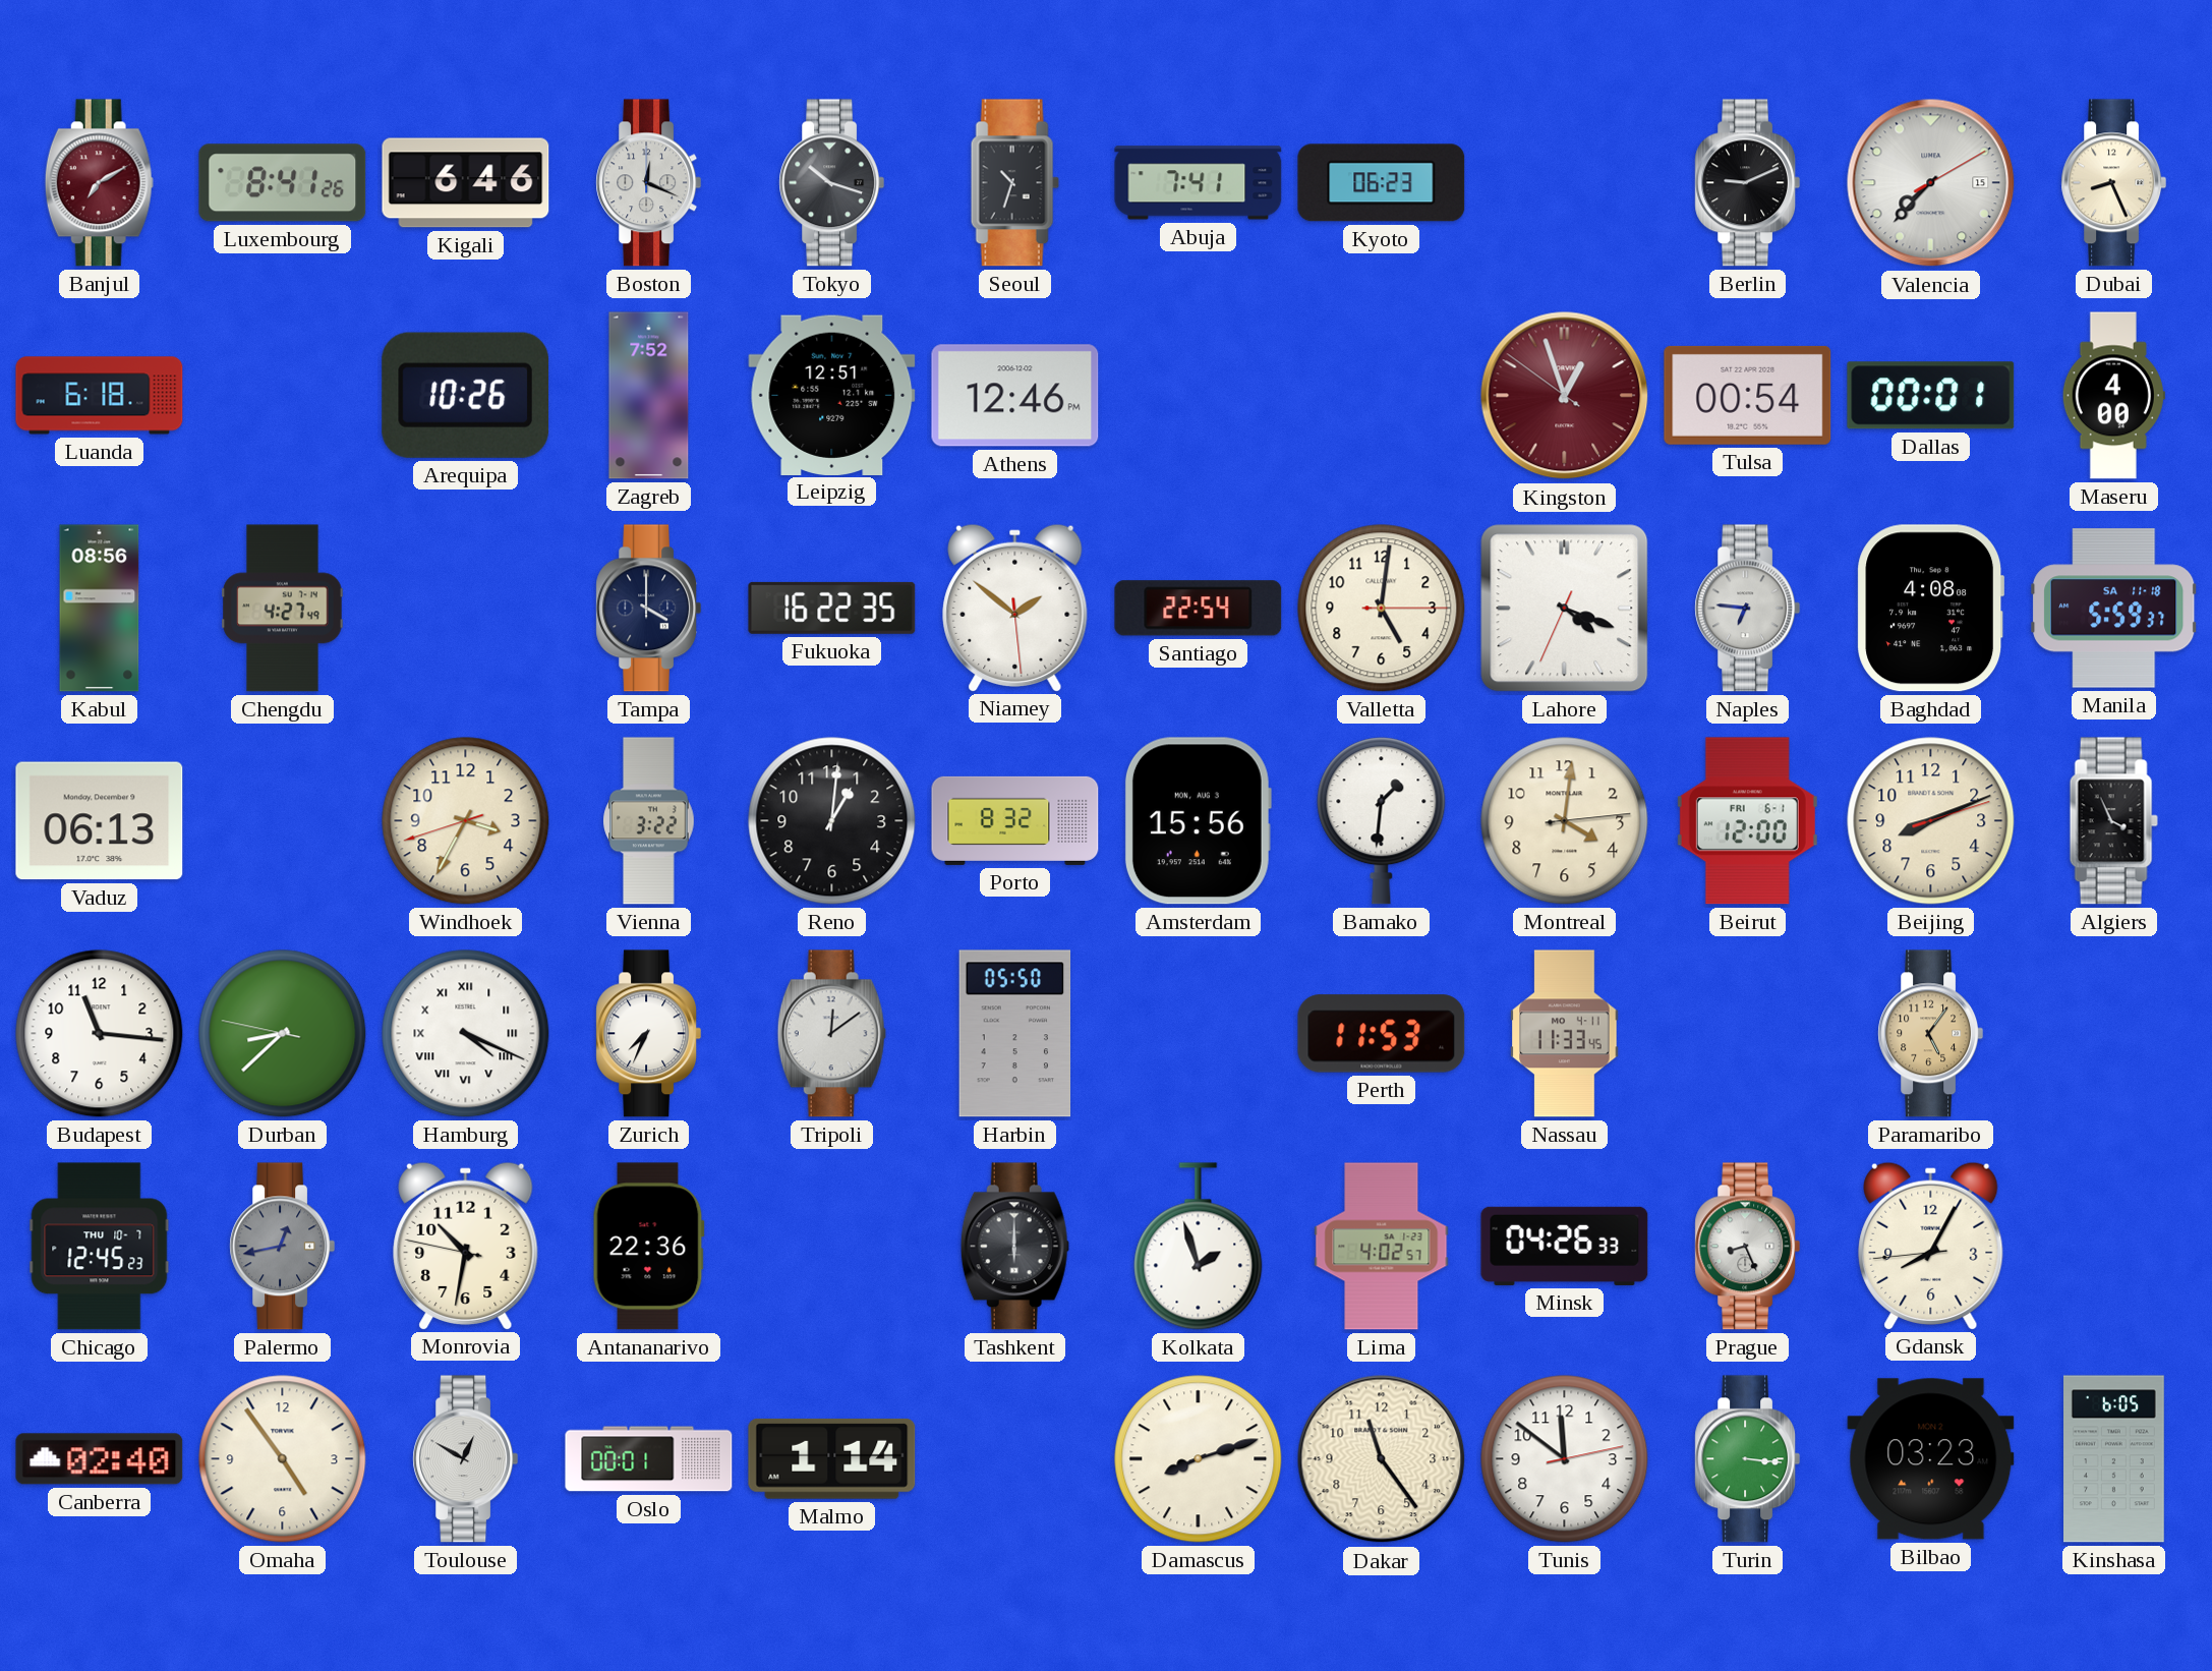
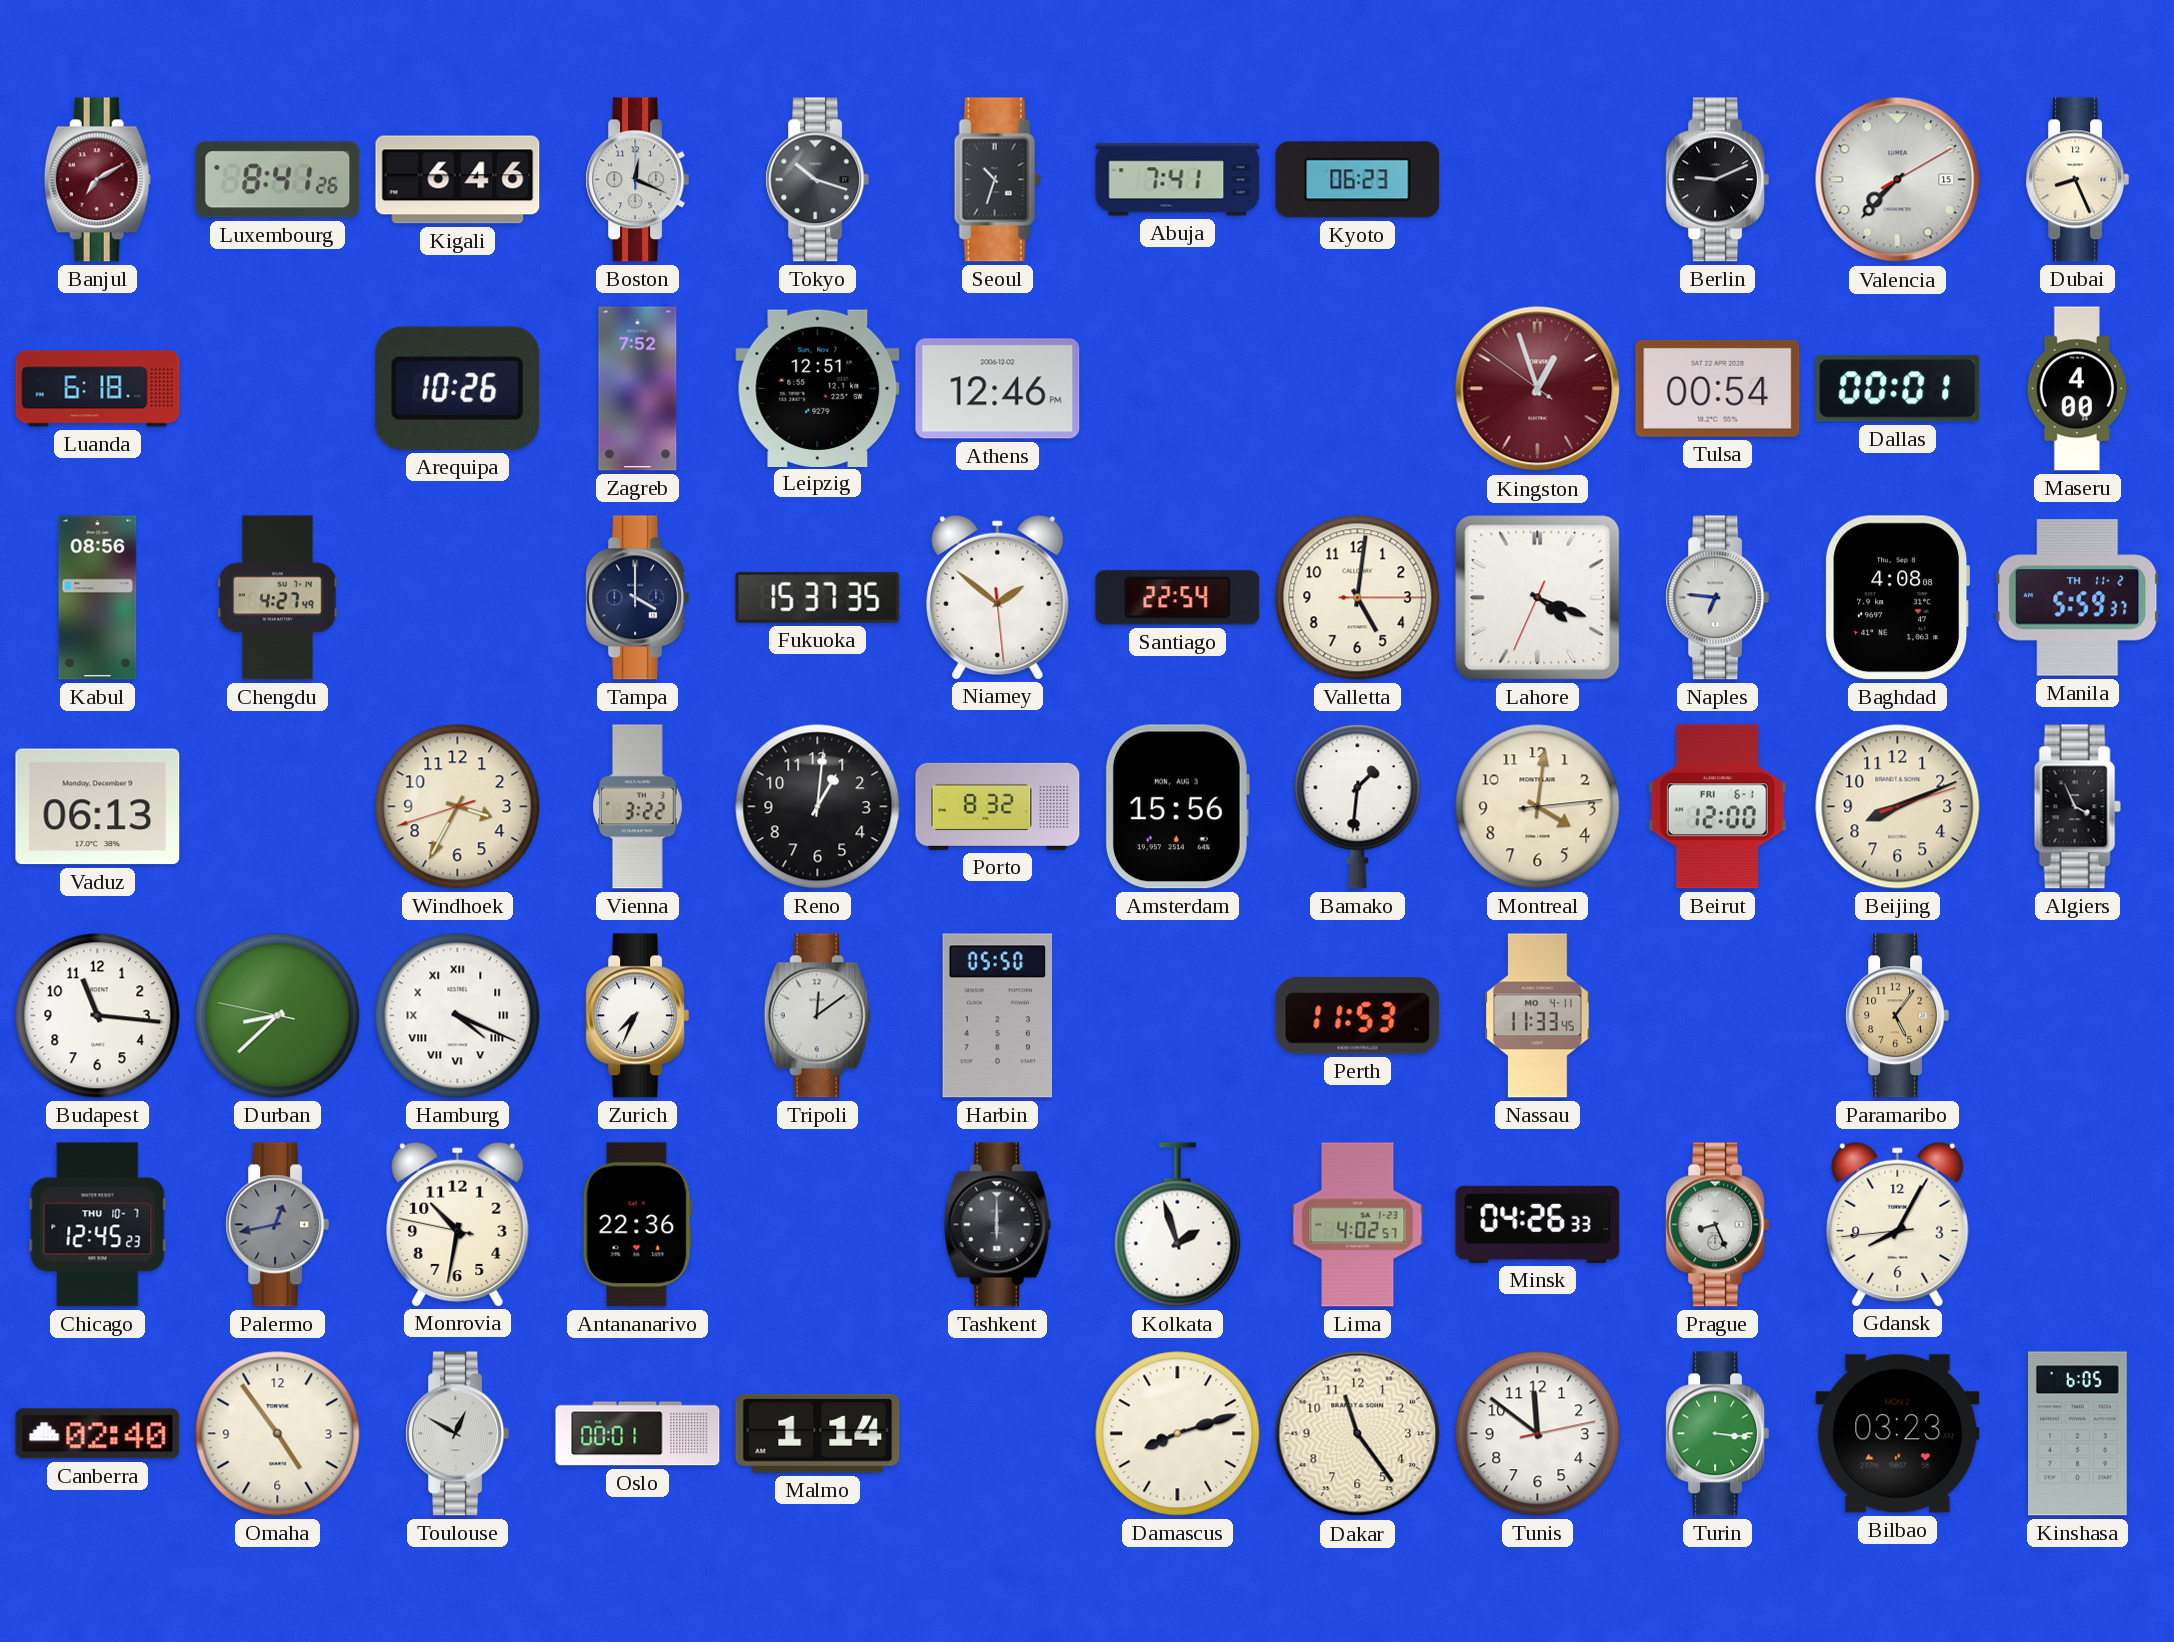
Fukuoka: 16:22 -> 15:37 (818, 597)
Manila date: SA 11-18 -> TH 11-2 (2078, 598)
